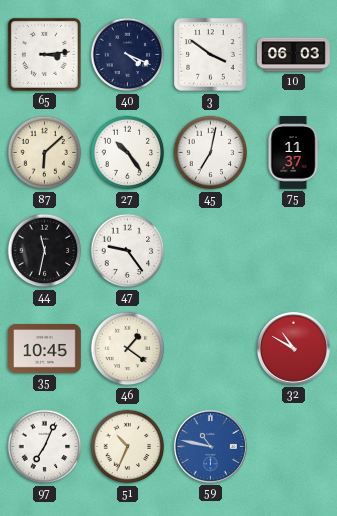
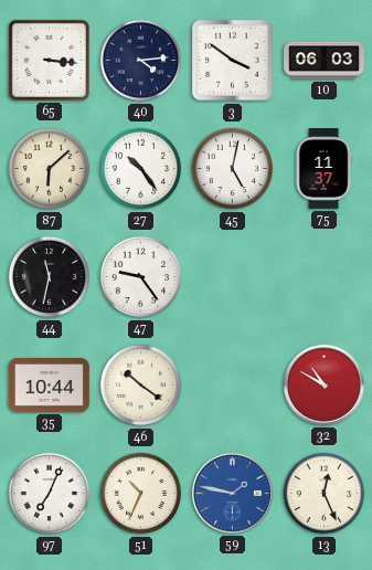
65: 3:14 -> 3:16 (49, 60)
40: 4:19 -> 4:14 (141, 61)
45: 7:02 -> 5:02 (233, 169)
35: 10:45 -> 10:44 (50, 386)
46: 1:21 -> 10:21 (141, 386)
59: 10:47 -> 1:47 (232, 493)
13: none -> 12:26 (325, 494)
